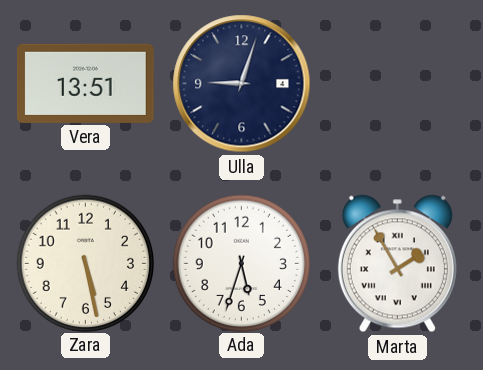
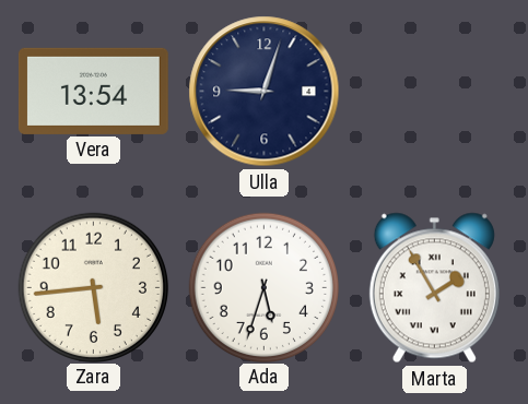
Vera: 13:51 -> 13:54 (93, 91)
Zara: 5:28 -> 5:44 (93, 287)
